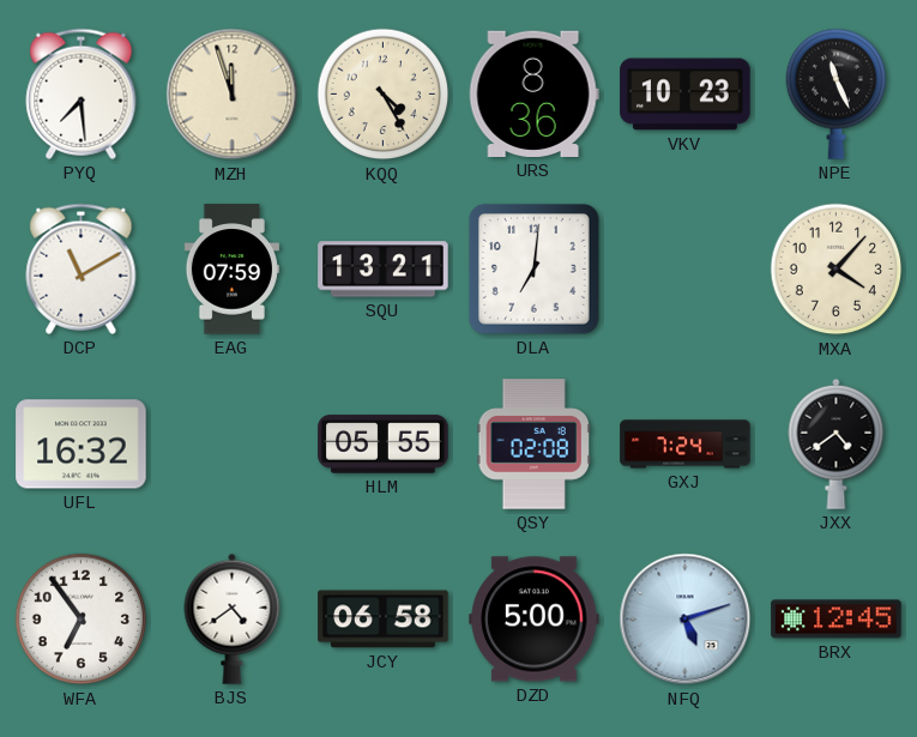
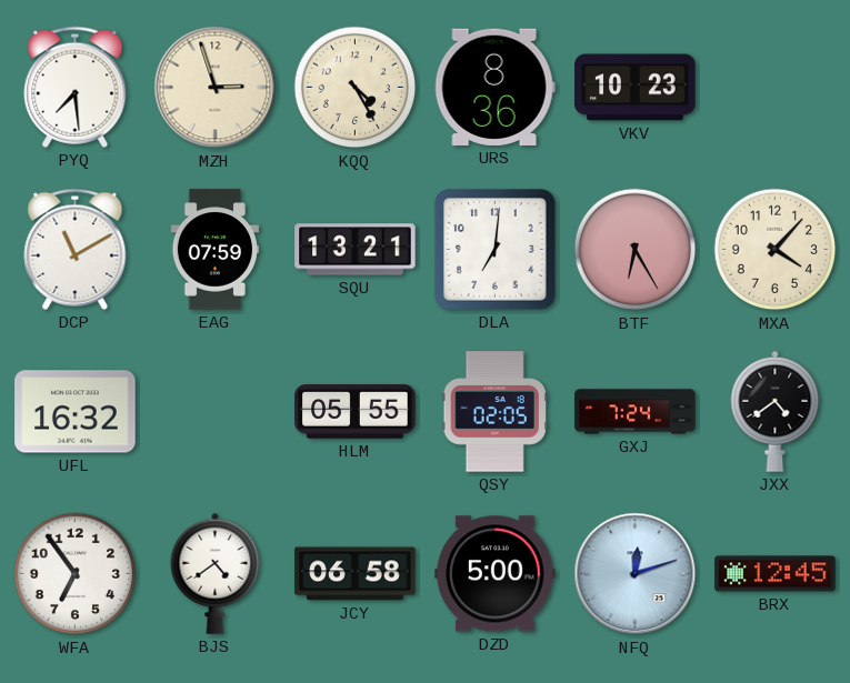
MZH: 11:57 -> 2:57 (216, 88)
NPE: 11:26 -> none (837, 93)
BTF: none -> 6:25 (636, 250)
QSY: 02:08 -> 02:05 (494, 412)
NFQ: 5:12 -> 12:12 (636, 574)
